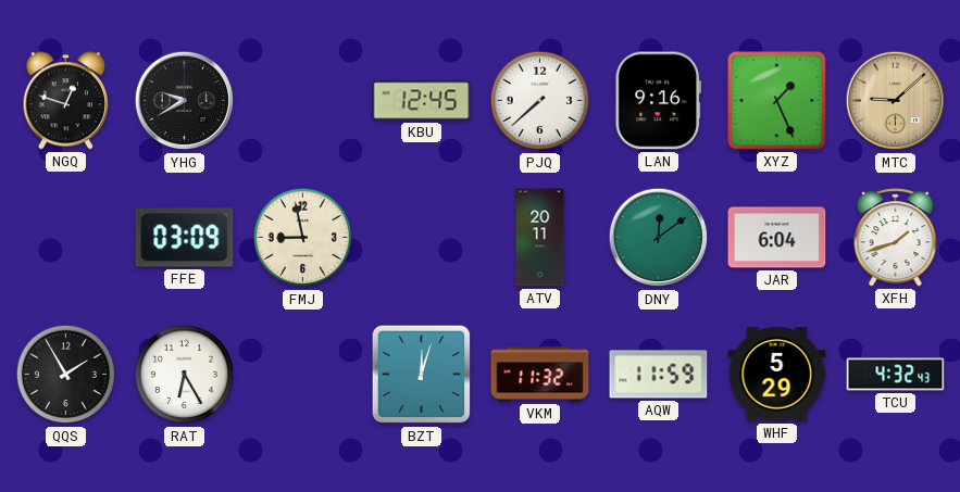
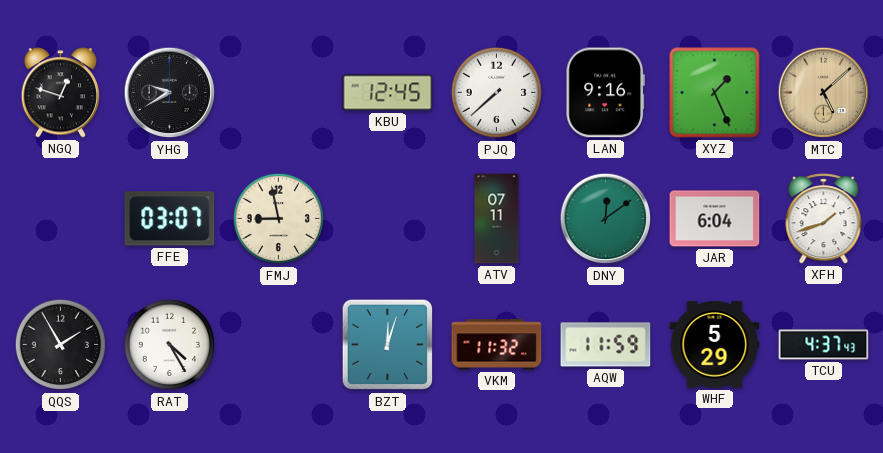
MTC: 9:08 -> 5:08 (824, 93)
FFE: 03:09 -> 03:07 (170, 219)
ATV: 20:11 -> 07:11 (497, 219)
RAT: 6:25 -> 4:25 (170, 345)
TCU: 4:32 -> 4:37 (824, 345)
